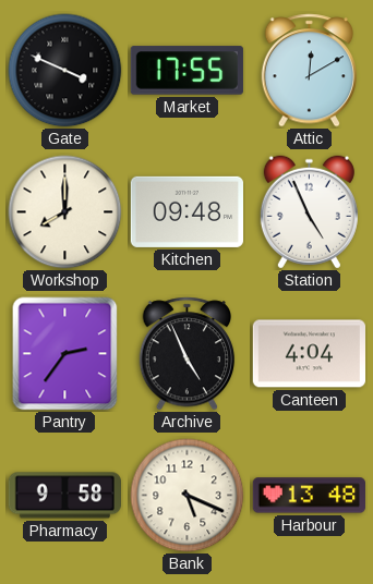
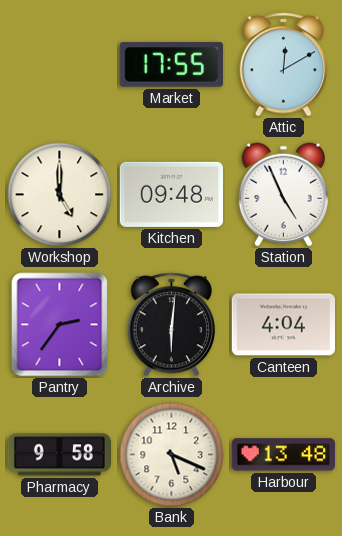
Gate: 3:49 -> none (65, 71)
Workshop: 8:00 -> 5:00 (60, 195)
Archive: 4:56 -> 6:01 (172, 325)
